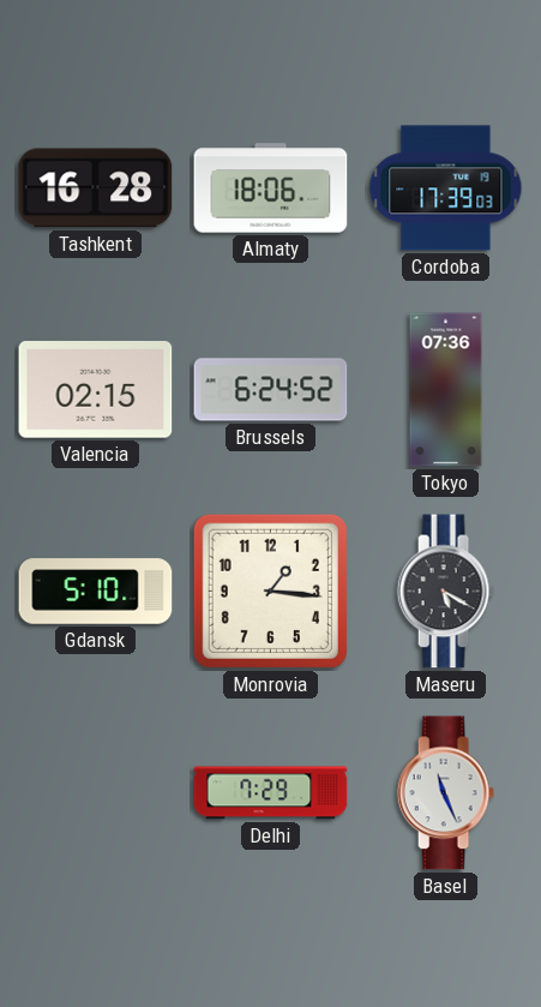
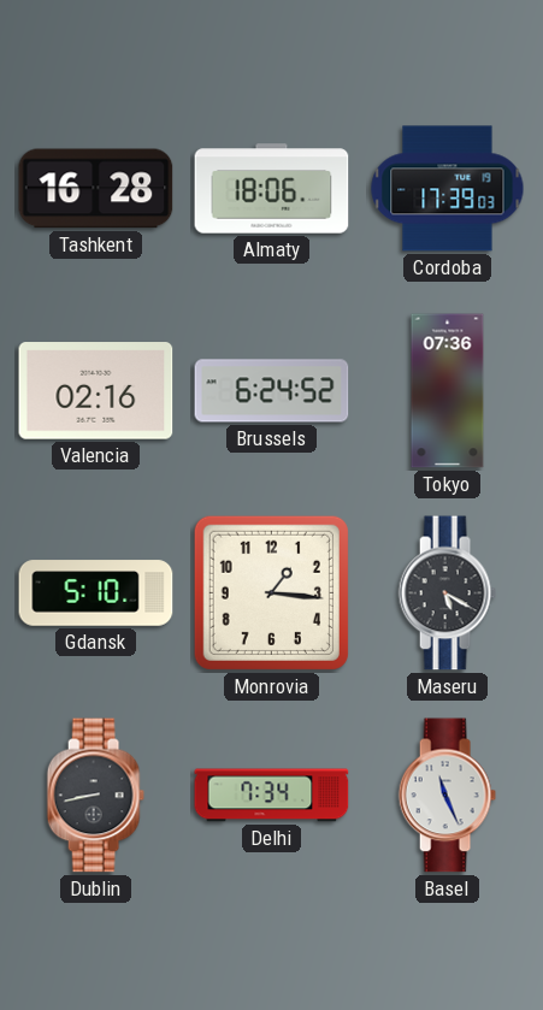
Valencia: 02:15 -> 02:16 (96, 391)
Dublin: none -> 8:43 (95, 796)
Delhi: 7:29 -> 7:34 (272, 796)
